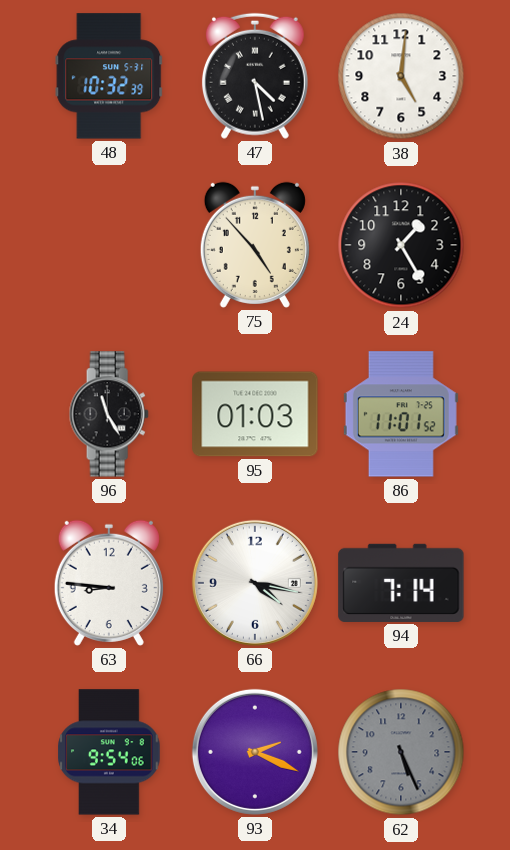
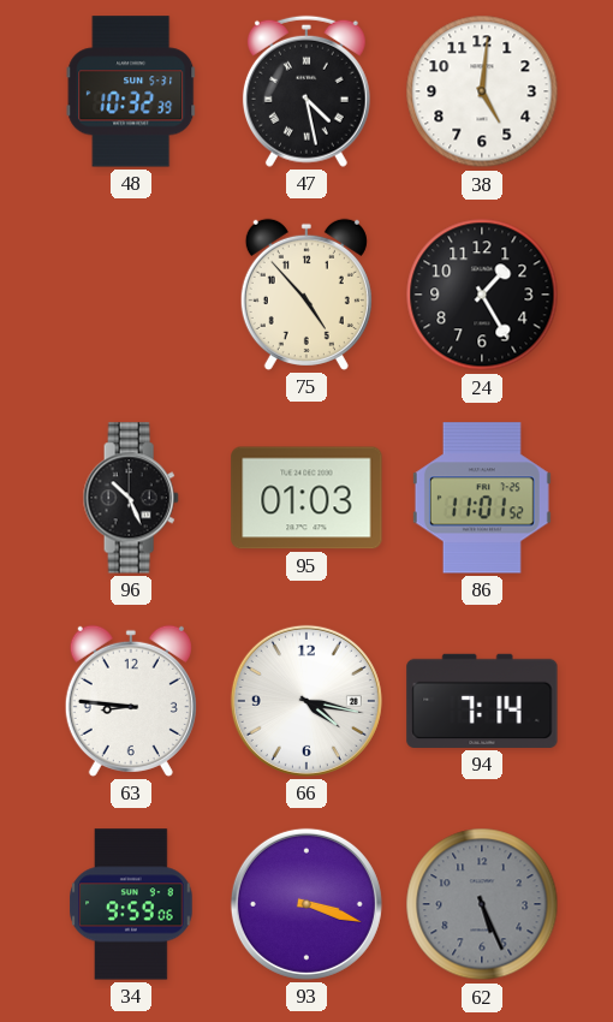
96: 11:25 -> 10:26 (131, 498)
34: 9:54 -> 9:59 (131, 904)
93: 2:19 -> 3:18 (306, 904)
